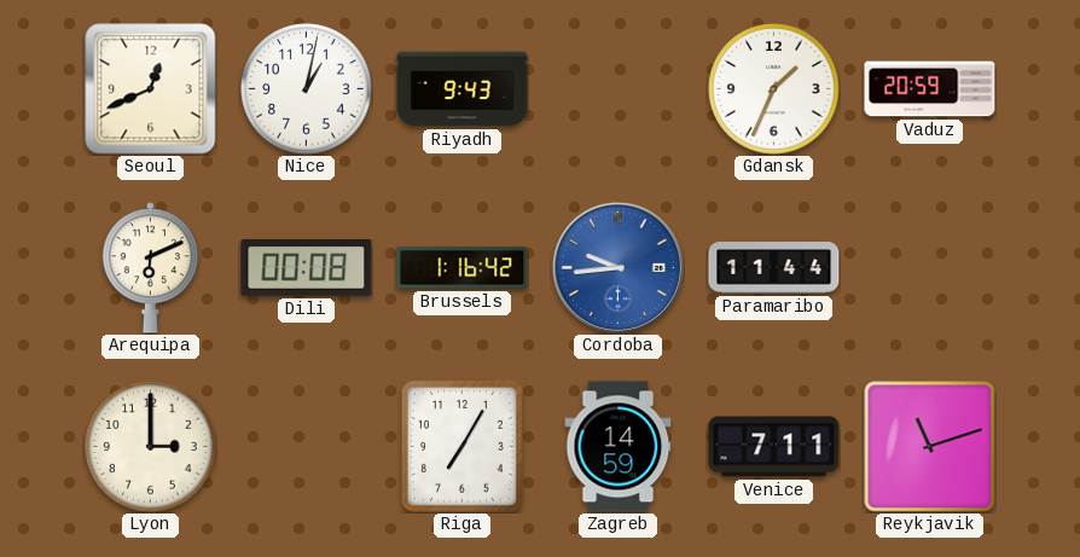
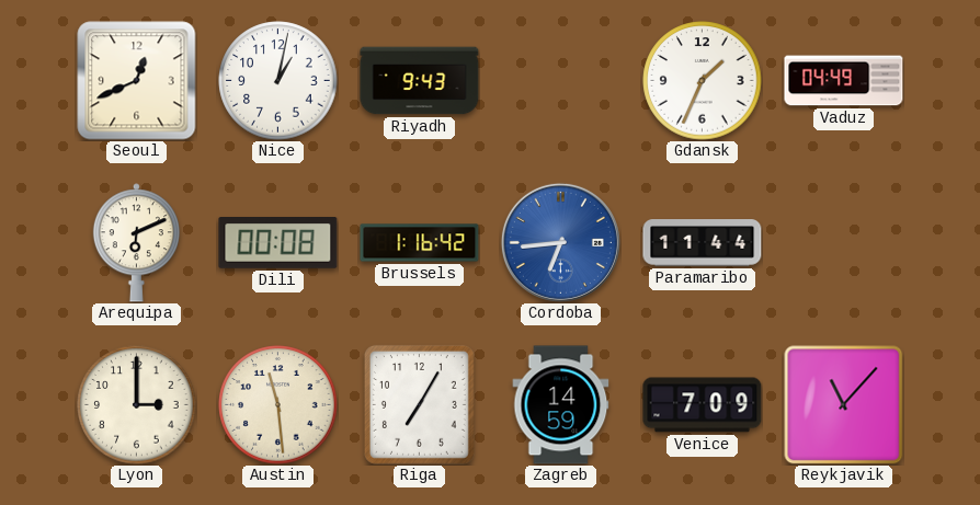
Vaduz: 20:59 -> 04:49 (844, 81)
Cordoba: 9:44 -> 6:44 (560, 242)
Austin: none -> 11:29 (278, 405)
Venice: 7:11 -> 7:09 (703, 405)
Reykjavik: 11:12 -> 11:07 (843, 404)
